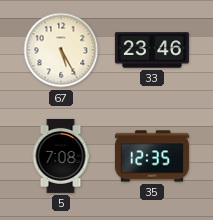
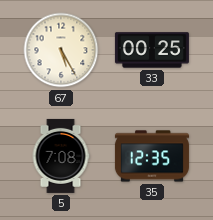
33: 23:46 -> 00:25 (152, 50)
